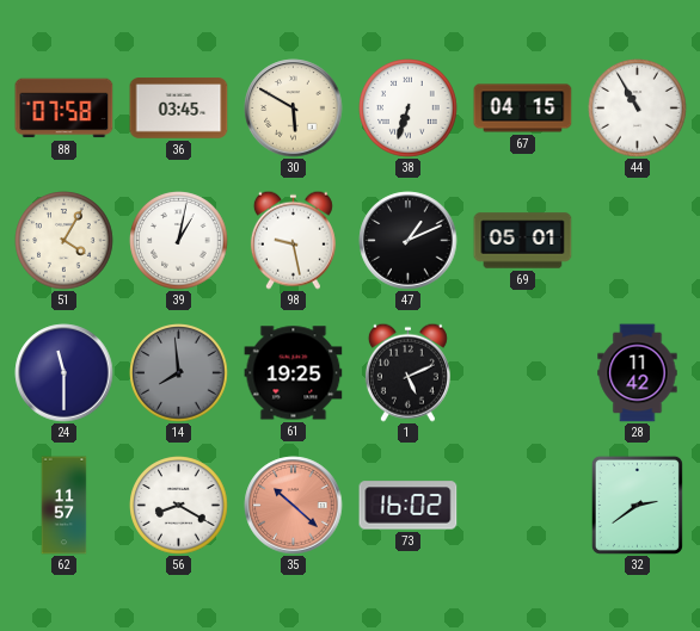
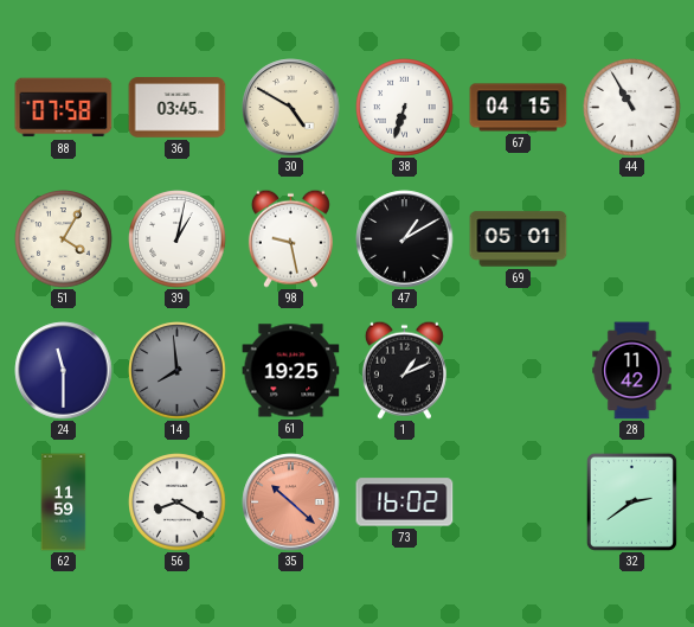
30: 5:50 -> 4:50 (291, 108)
47: 1:11 -> 1:10 (405, 239)
1: 5:11 -> 1:11 (404, 370)
62: 11:57 -> 11:59 (64, 503)
